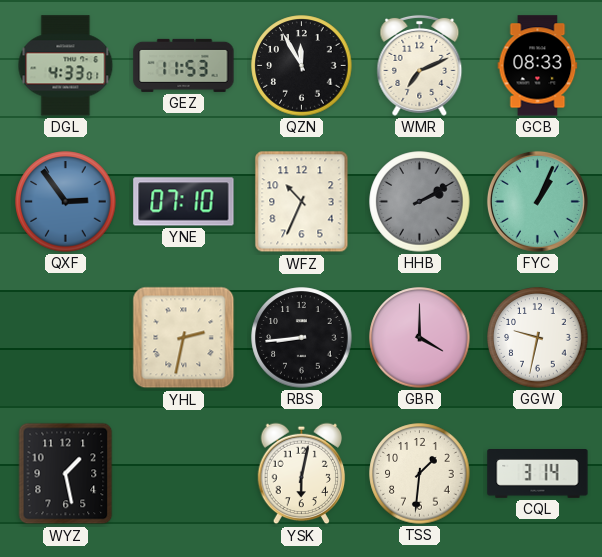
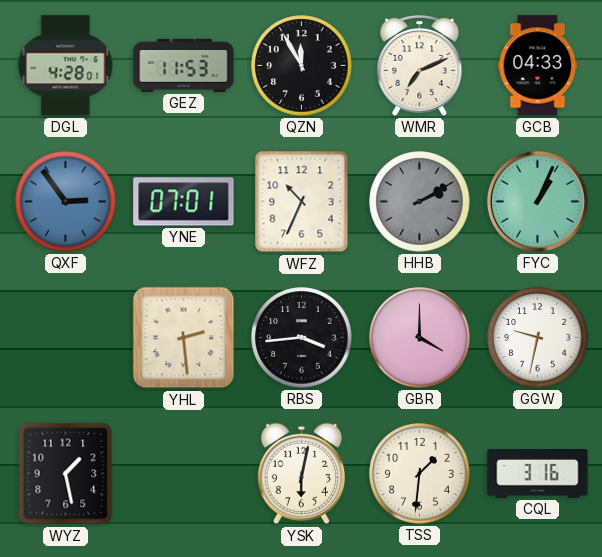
DGL: 4:33 -> 4:28 (66, 66)
GCB: 08:33 -> 04:33 (538, 66)
YNE: 07:10 -> 07:01 (184, 202)
YHL: 2:32 -> 2:29 (184, 338)
RBS: 8:44 -> 3:44 (302, 338)
CQL: 3:14 -> 3:16 (538, 474)
